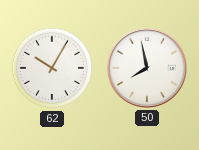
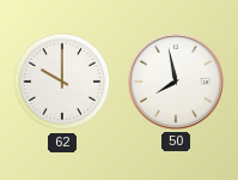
62: 10:05 -> 10:00 (62, 82)
